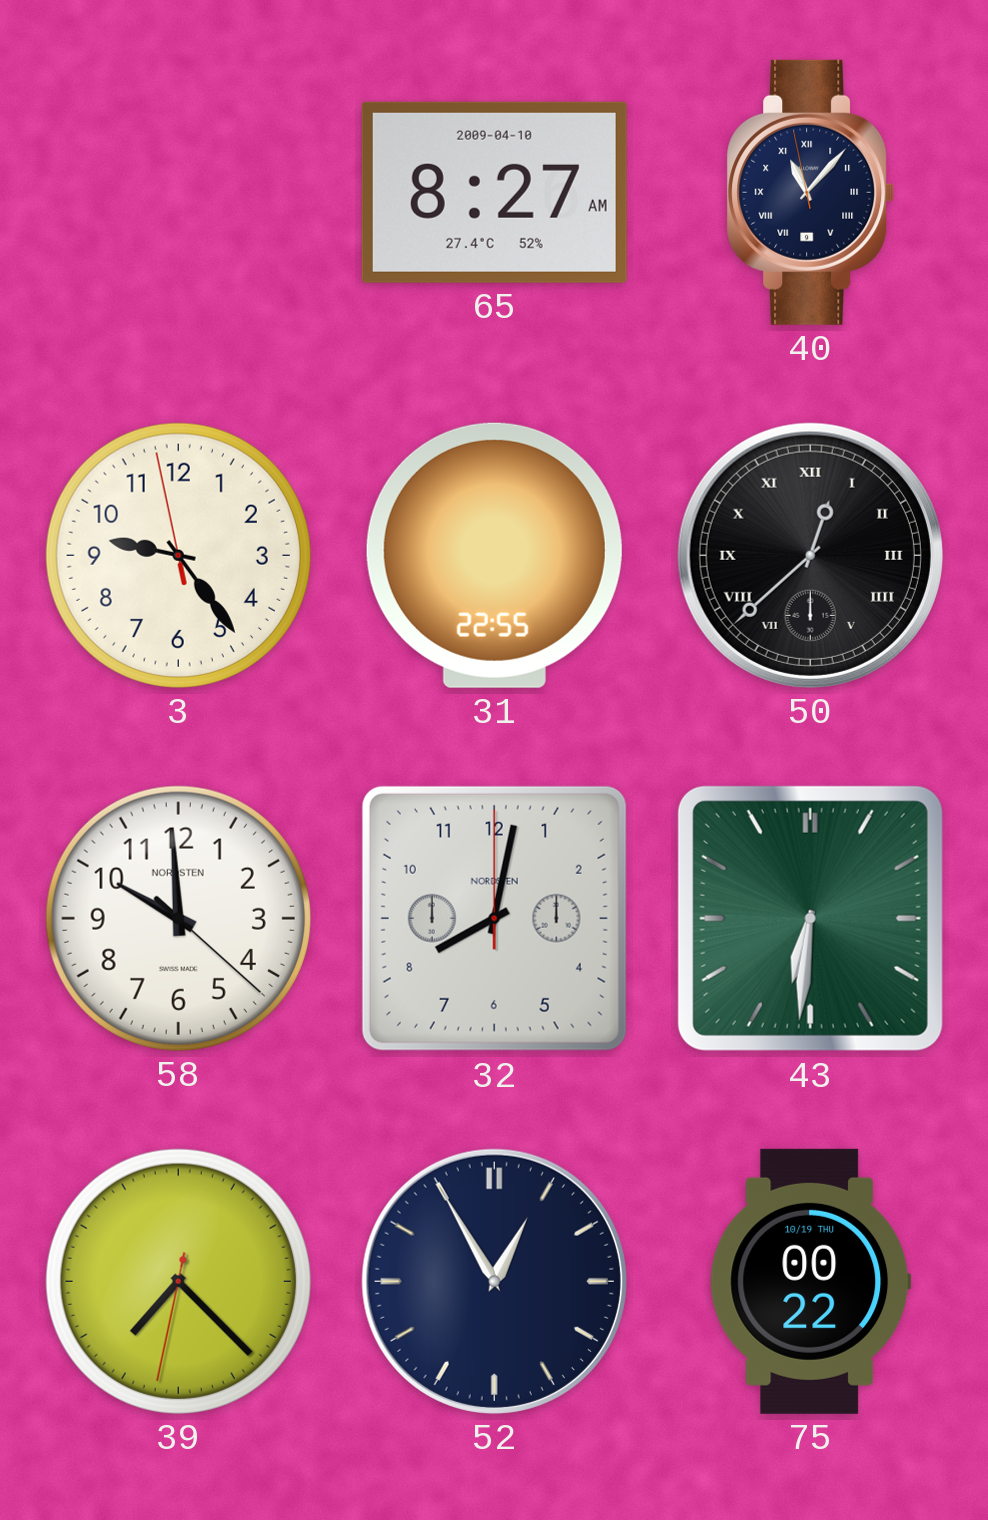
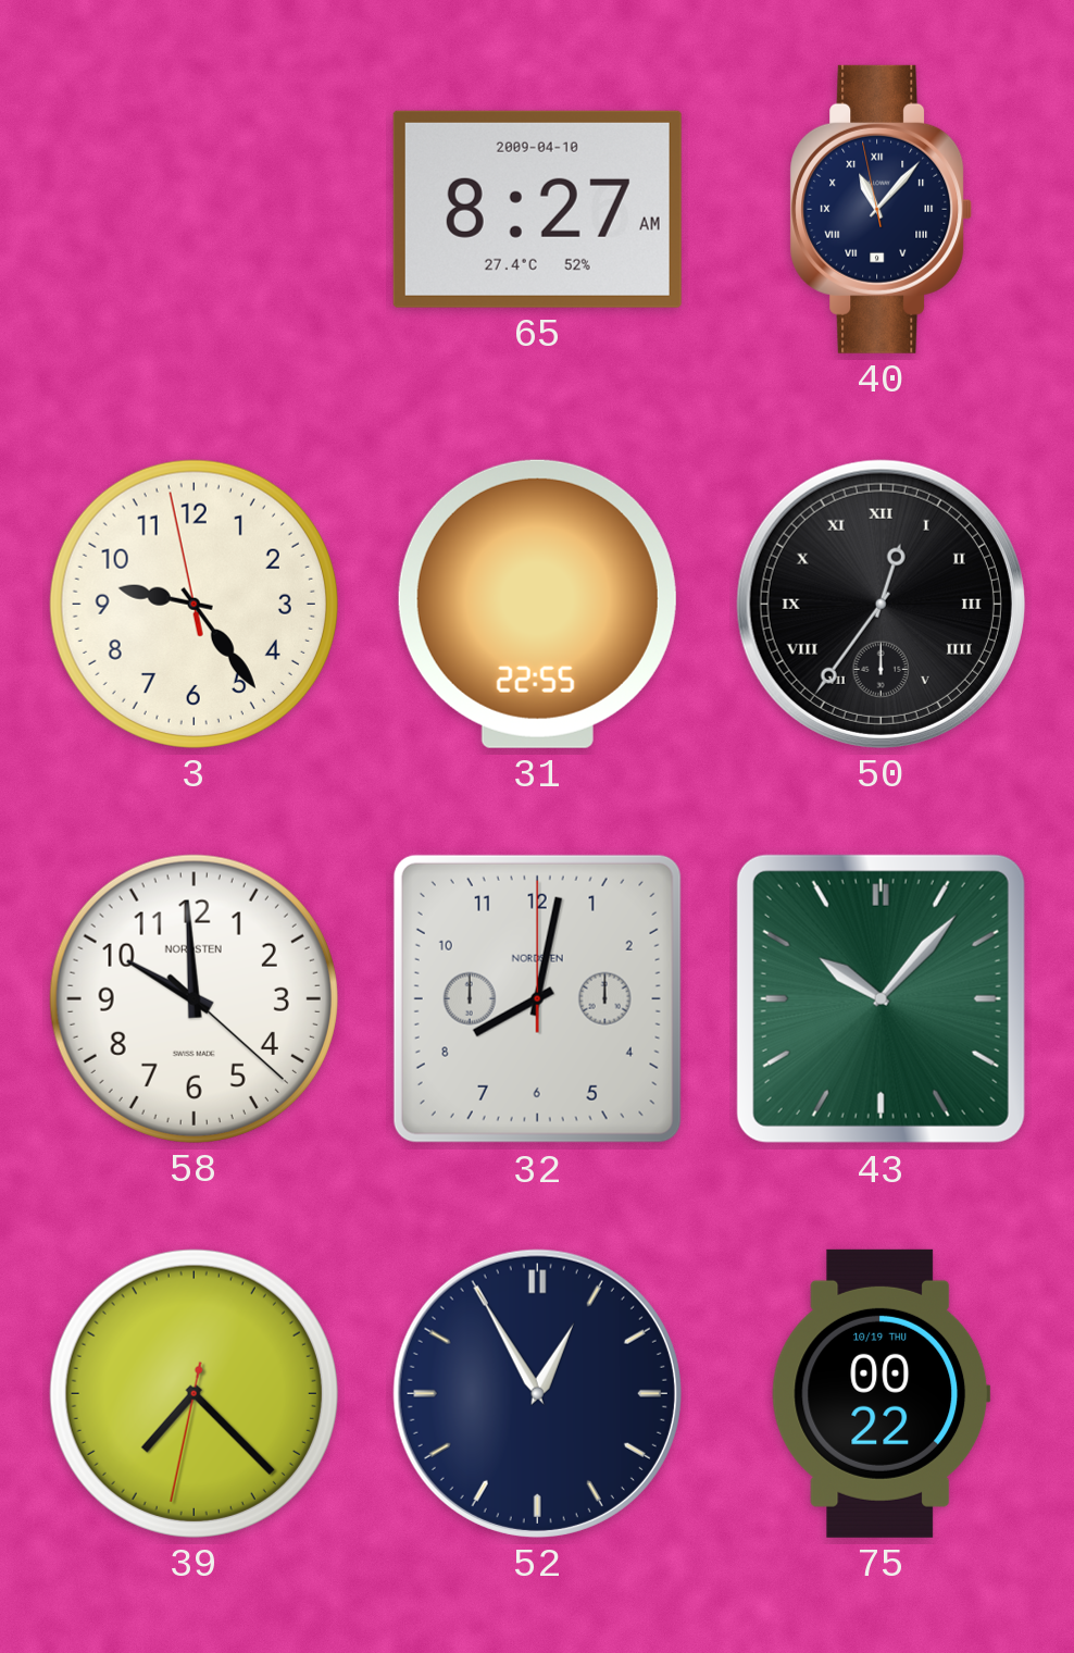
50: 12:38 -> 12:36 (881, 604)
43: 6:31 -> 10:07 (881, 998)
